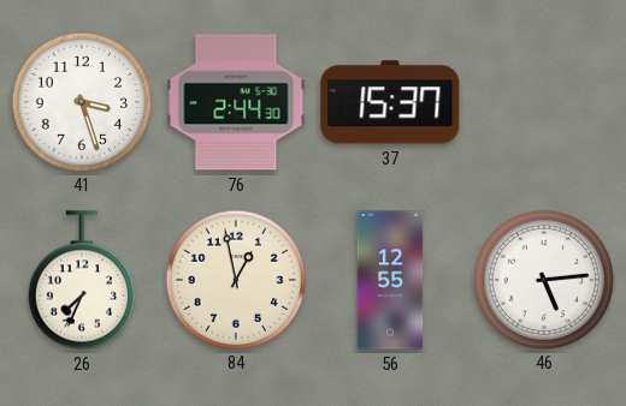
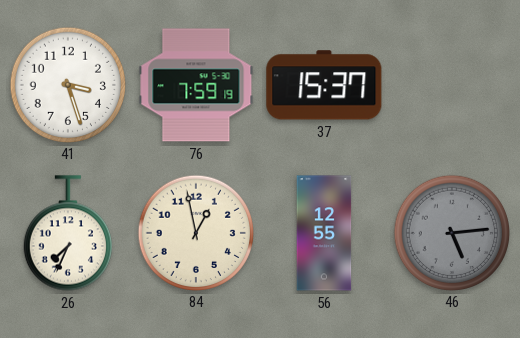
76: 2:44 -> 7:59 (196, 85)
46 dial: white -> grey (451, 232)
